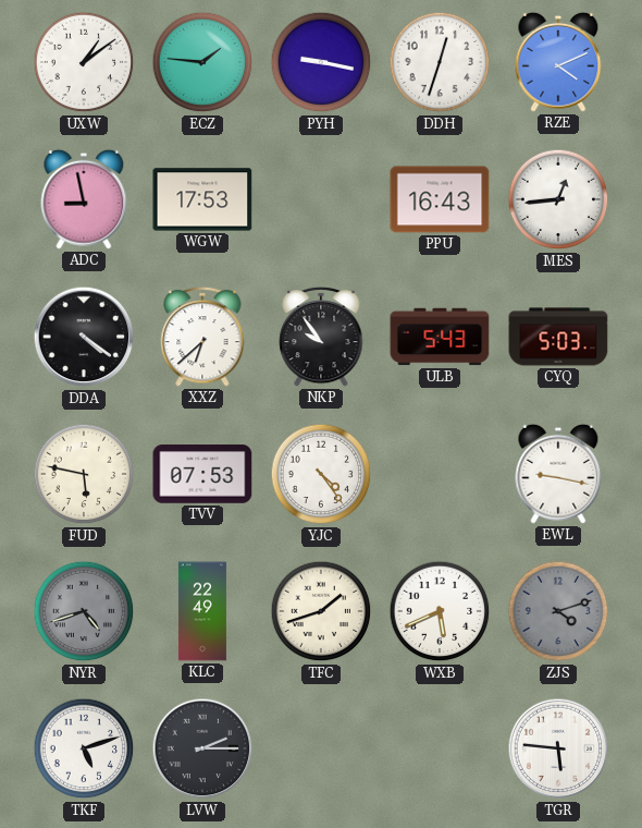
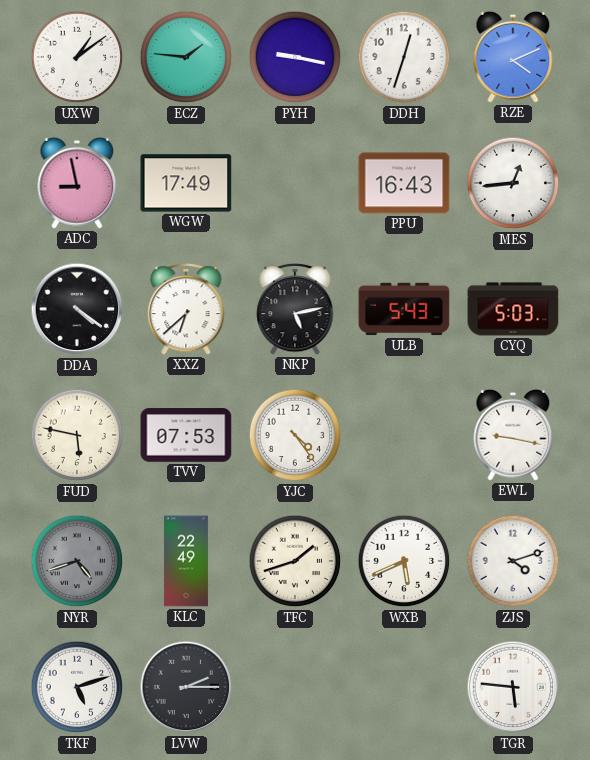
WGW: 17:53 -> 17:49 (186, 183)
NKP: 9:54 -> 5:13 (295, 309)
ZJS dial: grey -> white (513, 561)
